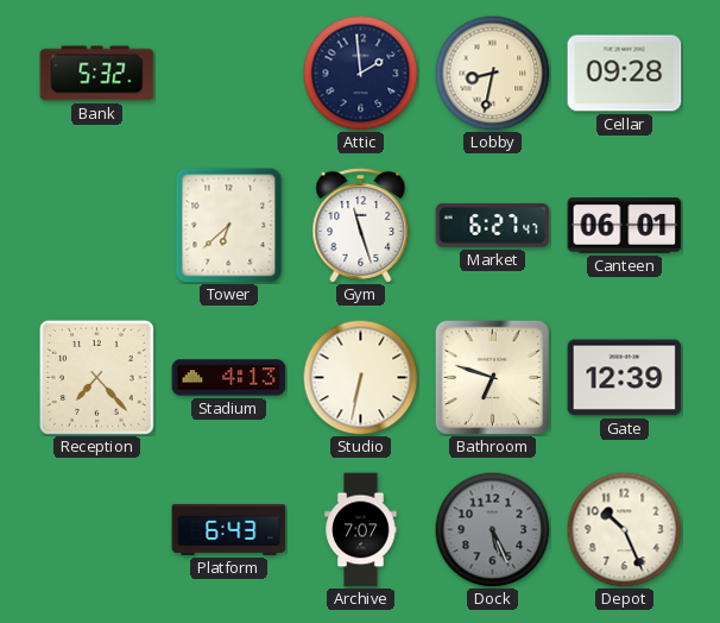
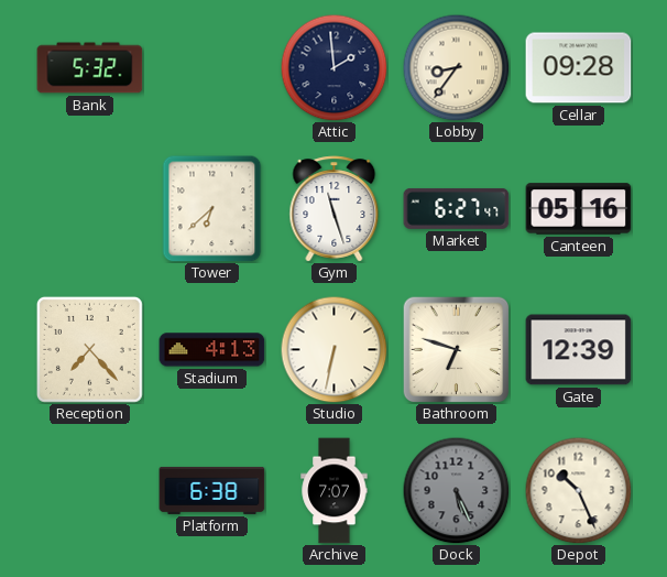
Lobby: 8:32 -> 8:36 (456, 67)
Canteen: 06:01 -> 05:16 (579, 209)
Platform: 6:43 -> 6:38 (212, 490)
